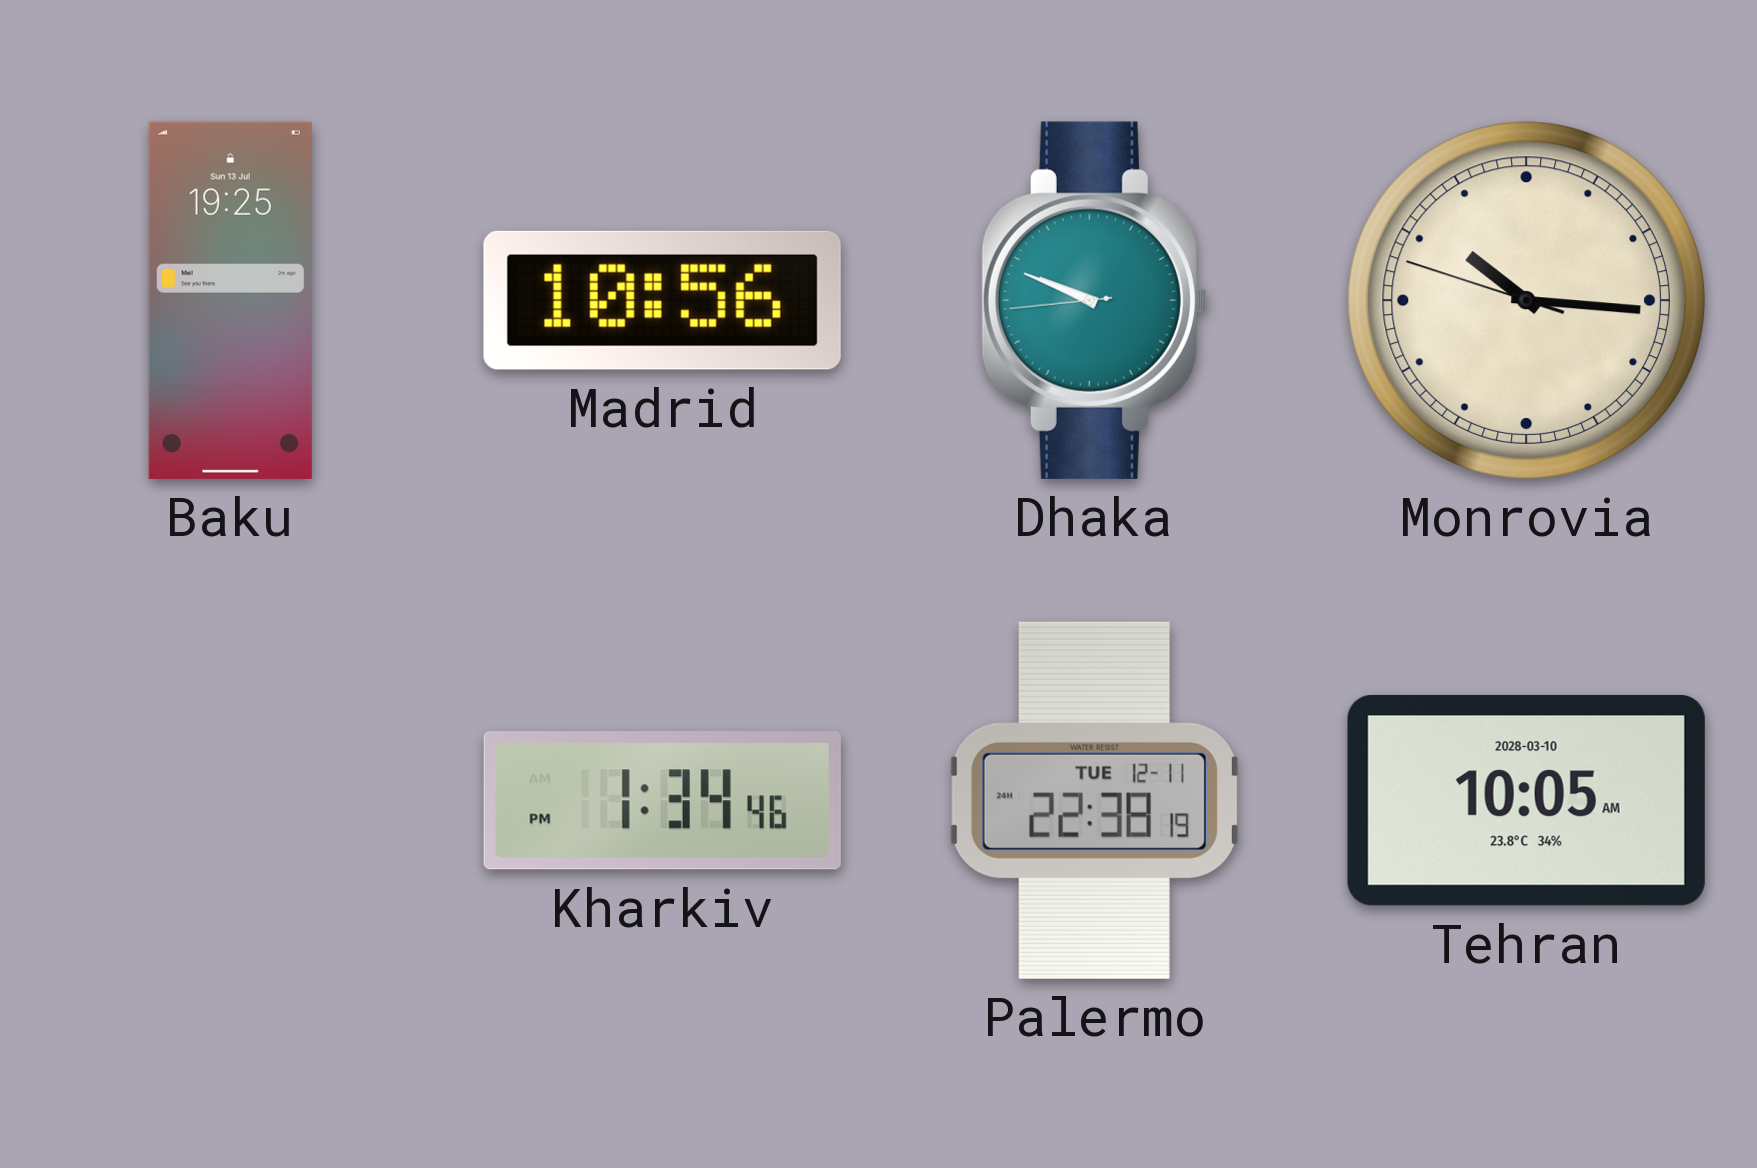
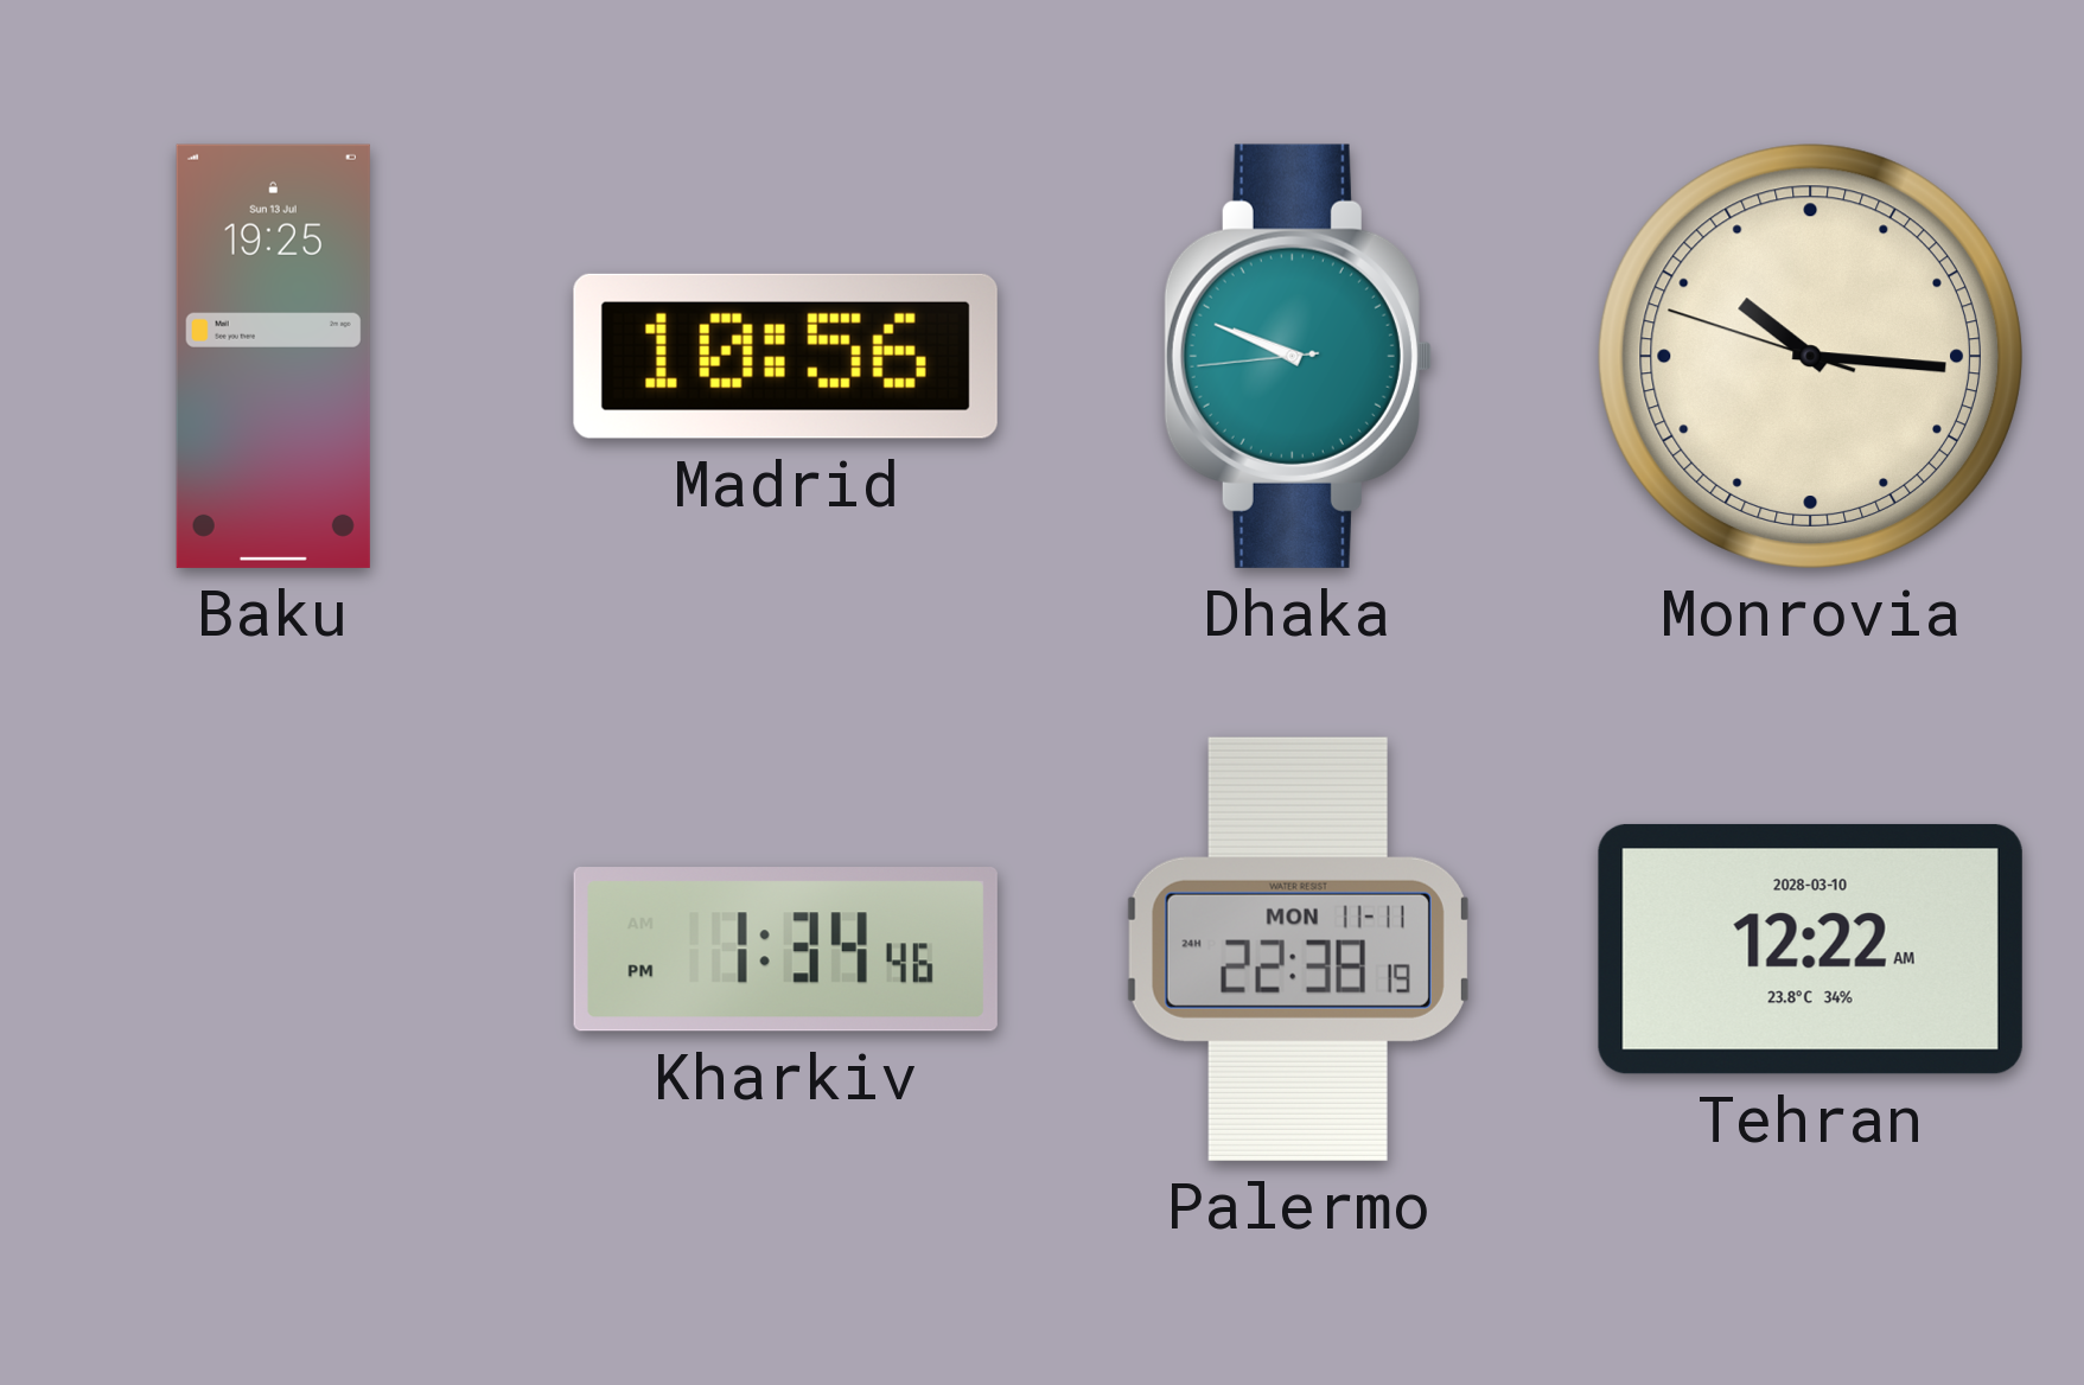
Palermo date: TUE 12-11 -> MON 11-11 (1298, 949)
Tehran: 10:05 -> 12:22 (1810, 949)
